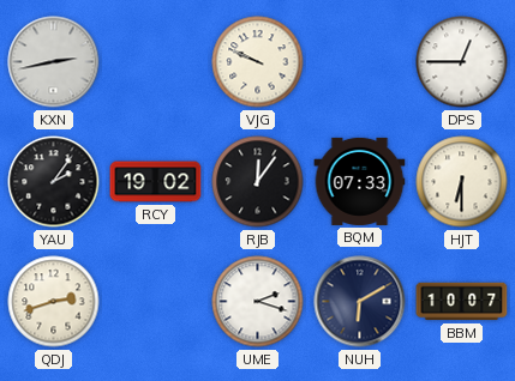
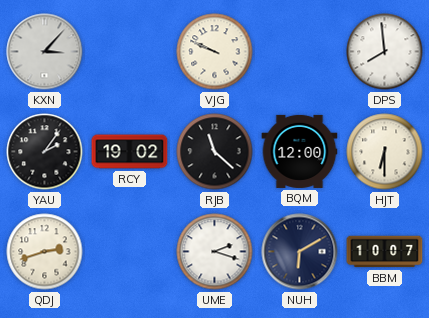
KXN: 2:43 -> 3:07 (45, 52)
DPS: 12:45 -> 7:59 (385, 52)
RJB: 12:06 -> 11:22 (215, 152)
BQM: 07:33 -> 12:00 (300, 151)
